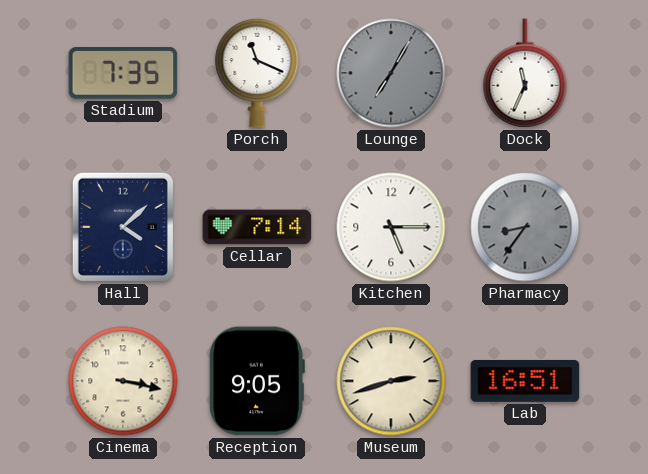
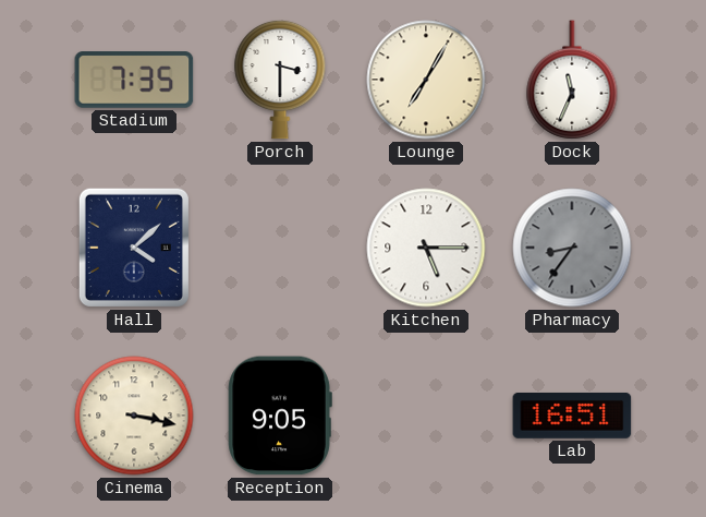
Porch: 11:19 -> 3:30 (280, 80)
Lounge dial: grey -> cream (426, 80)
Cellar: 7:14 -> none (257, 227)
Museum: 2:42 -> none (391, 381)
